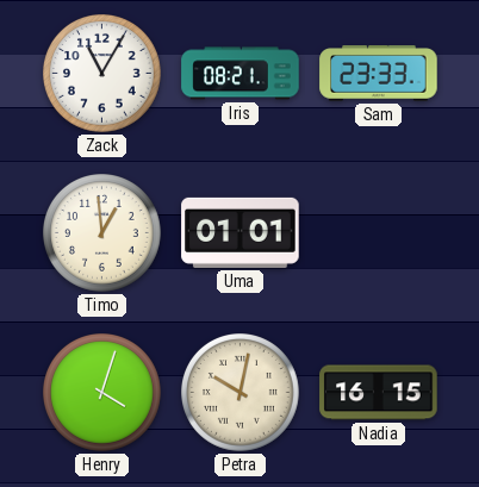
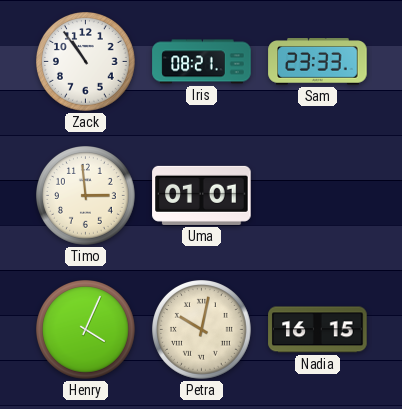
Zack: 11:05 -> 10:54 (86, 62)
Timo: 12:59 -> 2:59 (86, 196)
Henry: 4:03 -> 4:04 (86, 330)
